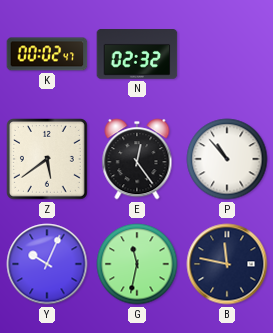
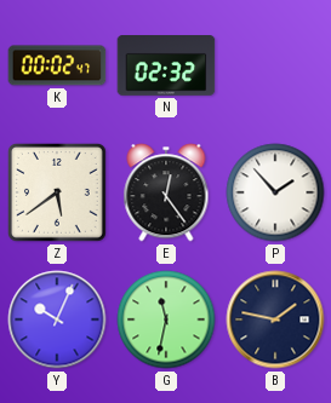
P: 10:53 -> 1:53 (275, 192)
B: 11:47 -> 1:47 (275, 319)
